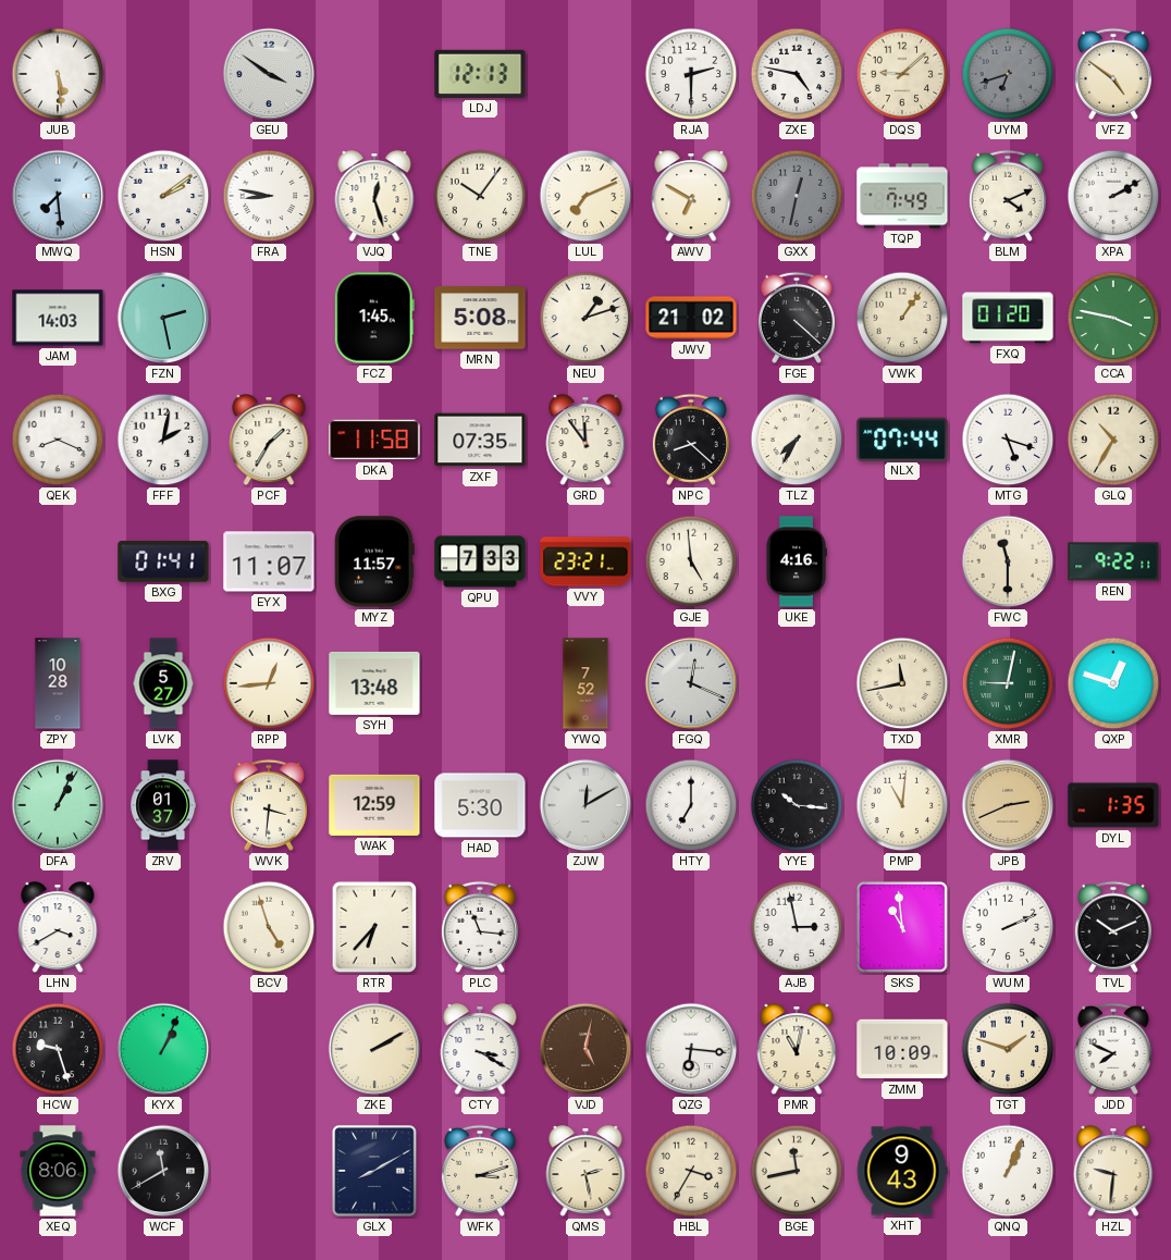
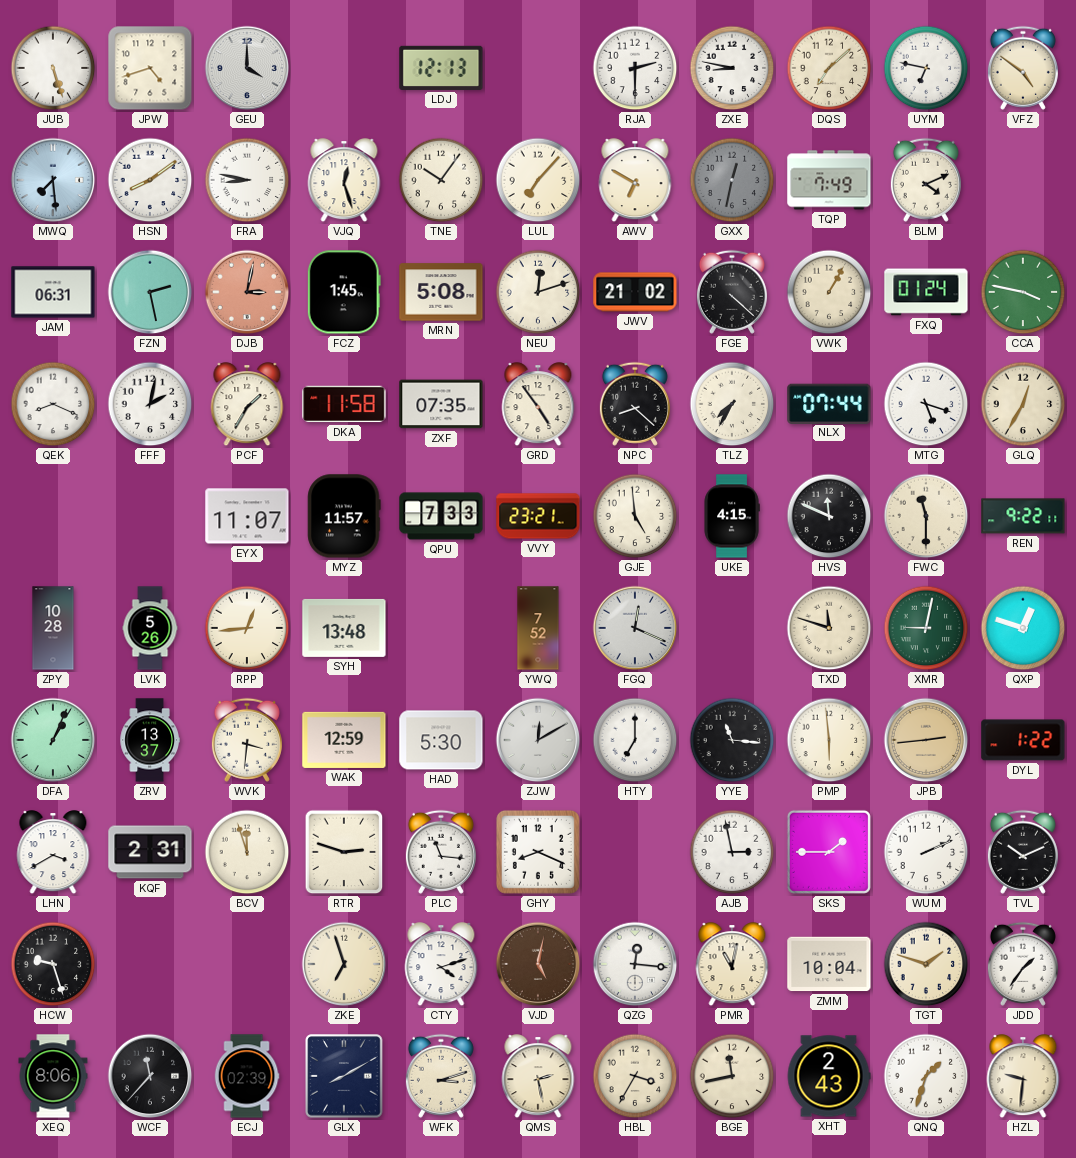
JUB: 5:29 -> 5:27 (53, 68)
JPW: none -> 4:42 (150, 68)
GEU: 3:51 -> 4:00 (247, 68)
ZXE: 4:47 -> 8:47 (732, 68)
DQS: 9:08 -> 7:08 (829, 68)
UYM: 6:42 -> 6:47 (926, 68)
UYM dial: grey -> white (926, 68)
HSN: 2:09 -> 8:09 (150, 180)
LUL: 7:11 -> 7:07 (538, 180)
XPA: 2:10 -> none (1113, 196)
JAM: 14:03 -> 06:31 (53, 292)
DJB: none -> 3:02 (247, 292)
NEU: 1:12 -> 12:12 (538, 292)
VWK: 1:06 -> 1:05 (829, 292)
FXQ: 01:20 -> 01:24 (926, 292)
GRD: 11:54 -> 4:54 (538, 405)
GLQ: 10:35 -> 12:35 (1023, 404)
BXG: 01:41 -> none (163, 561)
UKE: 4:16 -> 4:15 (732, 516)
HVS: none -> 11:49 (829, 516)
LVK: 5:27 -> 5:26 (150, 628)
TXD: 11:43 -> 11:48 (829, 628)
ZRV: 01:37 -> 13:37 (149, 740)
YYE: 10:16 -> 11:16 (732, 740)
PMP: 11:01 -> 5:59 (829, 740)
JPB: 2:41 -> 2:44 (926, 740)
DYL: 1:35 -> 1:22 (1023, 740)
KQF: none -> 2:31 (150, 852)
BCV: 4:57 -> 11:57 (247, 852)
RTR: 6:37 -> 2:48 (344, 852)
GHY: none -> 8:19 (538, 852)
SKS: 10:59 -> 1:45 (829, 852)
KYX: 1:04 -> none (163, 1049)
ZKE: 2:10 -> 6:57 (344, 964)
CTY: 3:20 -> 4:12 (441, 965)
QZG: 6:16 -> 12:16 (635, 964)
ZMM: 10:09 -> 10:04 (829, 964)
JDD: 7:49 -> 1:36 (1023, 964)
WCF: 11:40 -> 11:37 (150, 1076)
ECJ: none -> 02:39 (247, 1076)
XHT: 9:43 -> 2:43 (829, 1076)
QNQ: 1:04 -> 1:33 (926, 1076)
